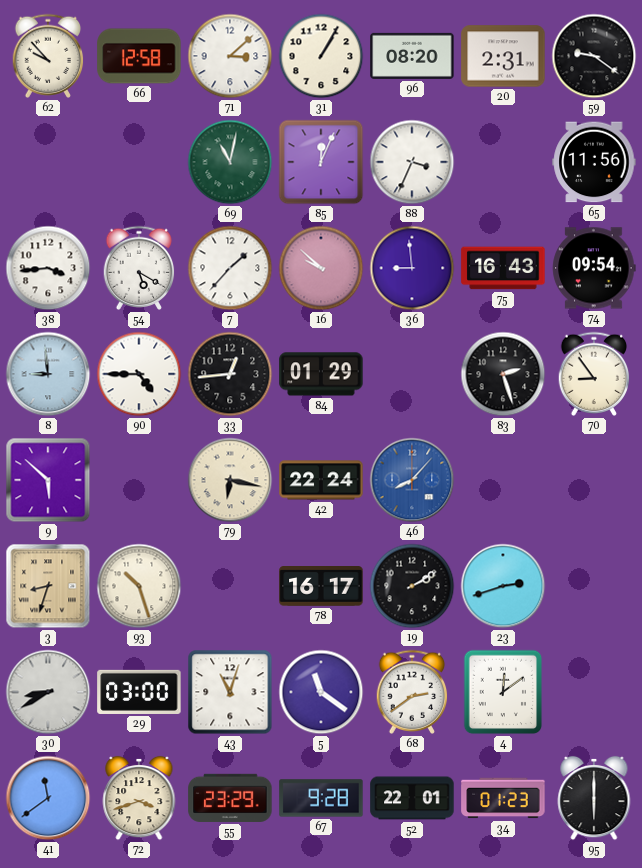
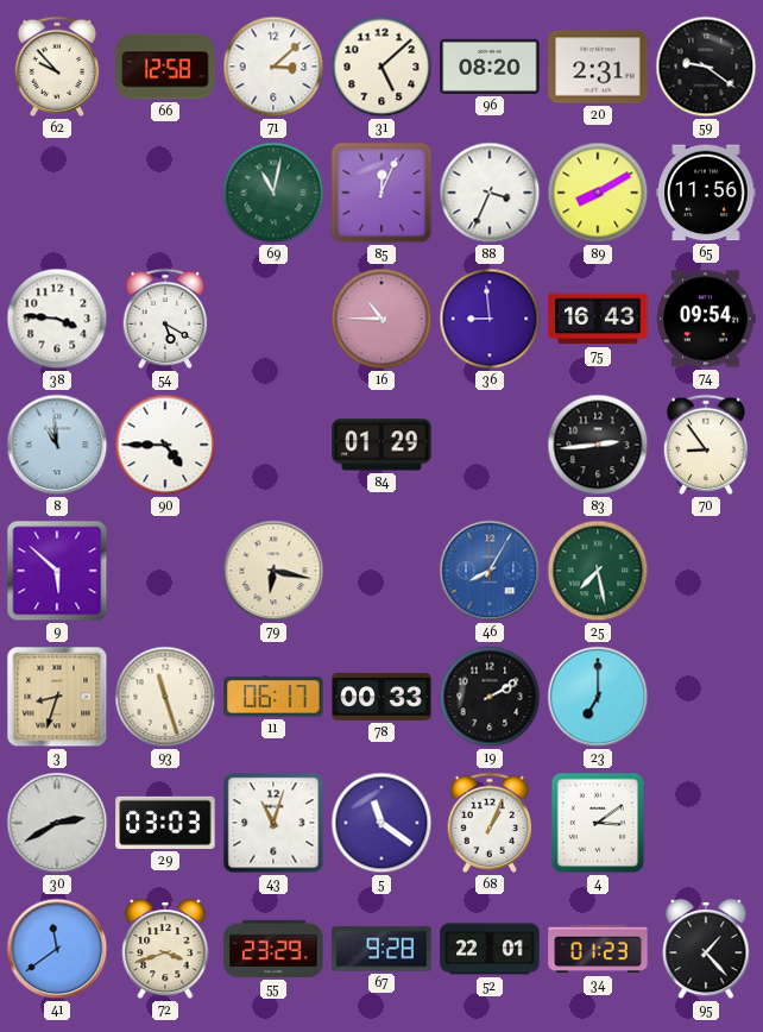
31: 1:05 -> 5:08 (381, 67)
89: none -> 8:10 (598, 193)
38: 3:44 -> 3:46 (57, 319)
7: 1:37 -> none (230, 268)
16: 9:52 -> 10:45 (381, 319)
8: 8:59 -> 10:59 (57, 445)
33: 12:44 -> none (230, 374)
83: 2:27 -> 2:44 (598, 445)
42: 22:24 -> none (321, 480)
46: 8:07 -> 8:05 (490, 571)
25: none -> 7:28 (598, 571)
93: 10:27 -> 11:27 (165, 697)
11: none -> 06:17 (273, 697)
78: 16:17 -> 00:33 (381, 697)
23: 2:42 -> 7:00 (598, 697)
30: 8:40 -> 2:40 (57, 823)
29: 03:00 -> 03:03 (165, 823)
68: 2:39 -> 1:04 (490, 823)
4: 12:09 -> 3:09 (598, 823)
95: 6:00 -> 1:23 (706, 949)
